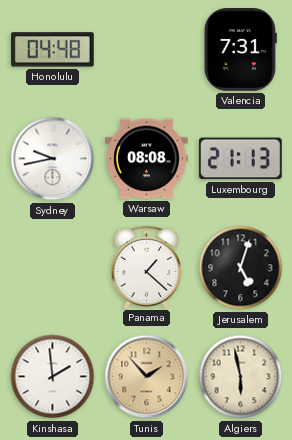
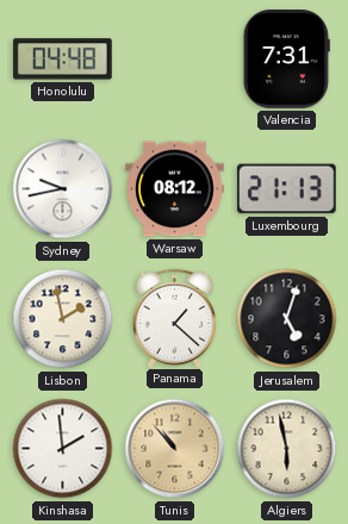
Warsaw: 08:08 -> 08:12 (175, 189)
Lisbon: none -> 1:58 (63, 319)
Tunis: 1:53 -> 10:53 (175, 449)
